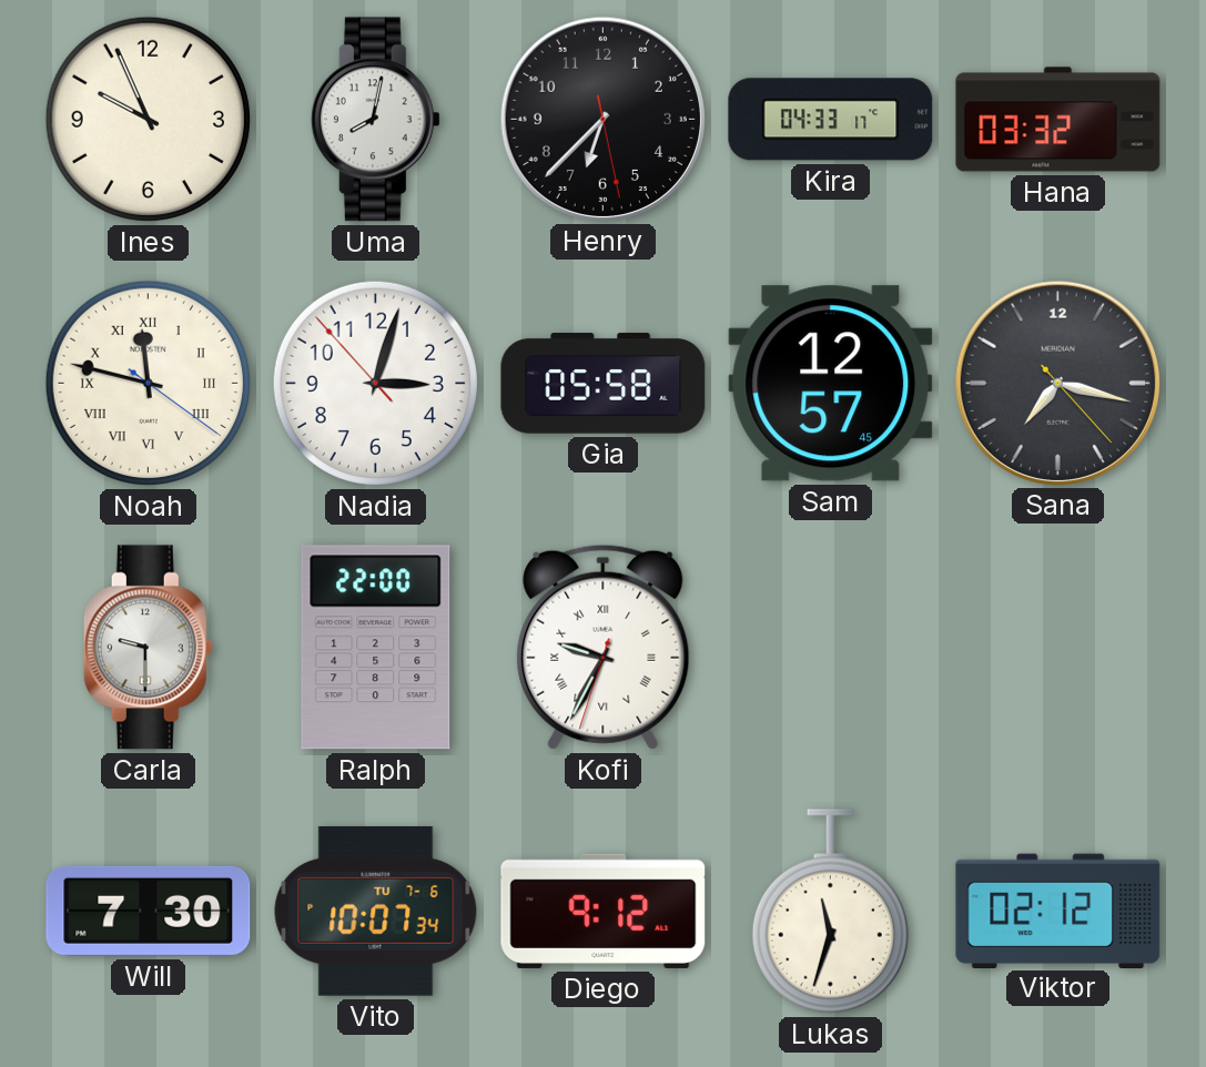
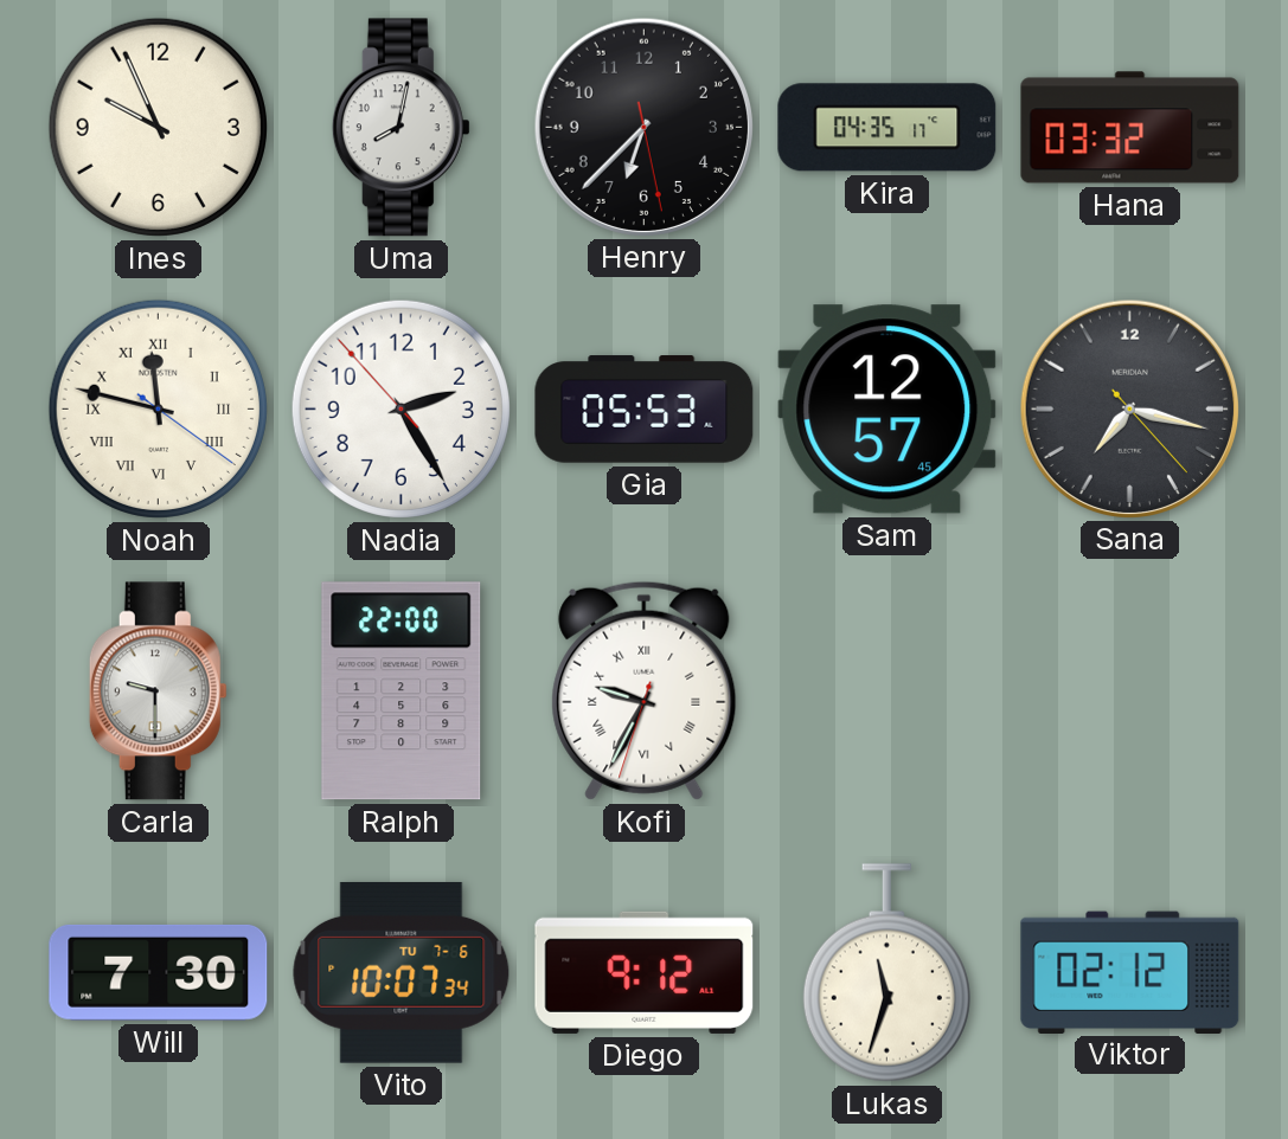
Kira: 04:33 -> 04:35 (887, 128)
Nadia: 3:02 -> 2:24 (401, 408)
Gia: 05:58 -> 05:53 (645, 410)
